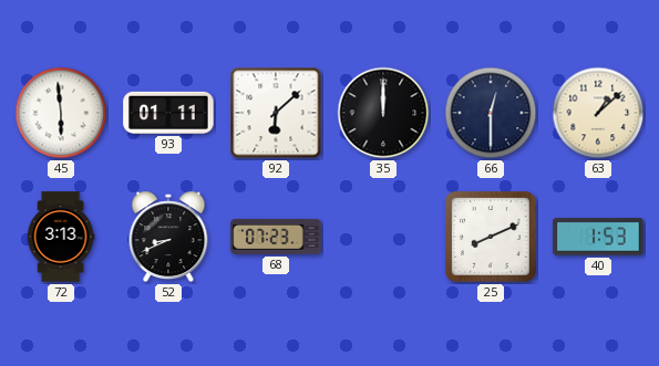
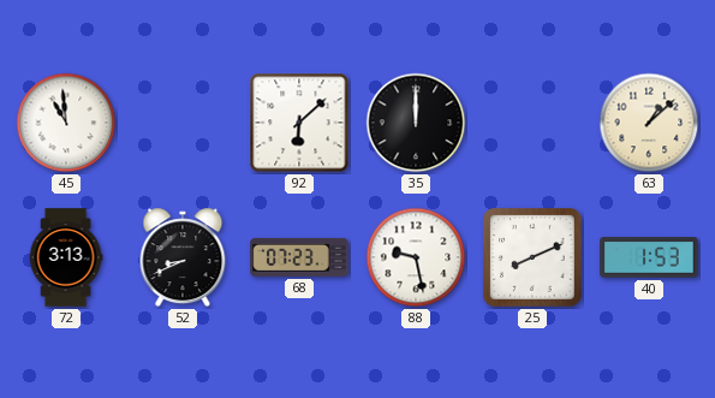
45: 5:59 -> 10:59 (66, 123)
93: 01:11 -> none (168, 113)
66: 12:30 -> none (491, 113)
88: none -> 9:28 (416, 257)
